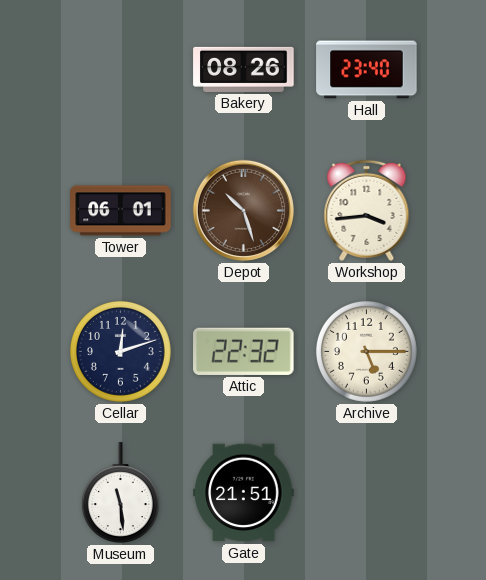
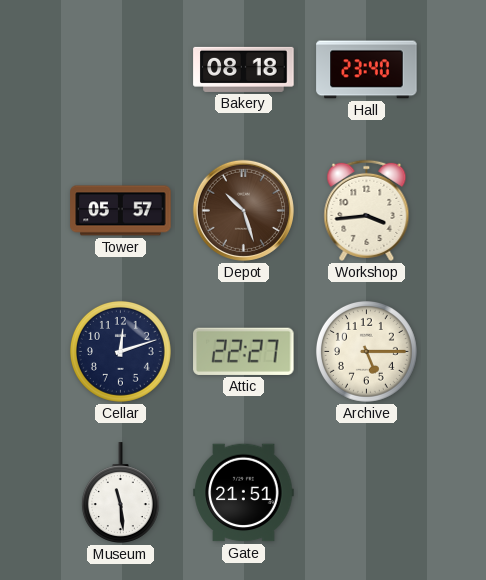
Bakery: 08:26 -> 08:18 (244, 69)
Tower: 06:01 -> 05:57 (121, 211)
Attic: 22:32 -> 22:27 (244, 351)
